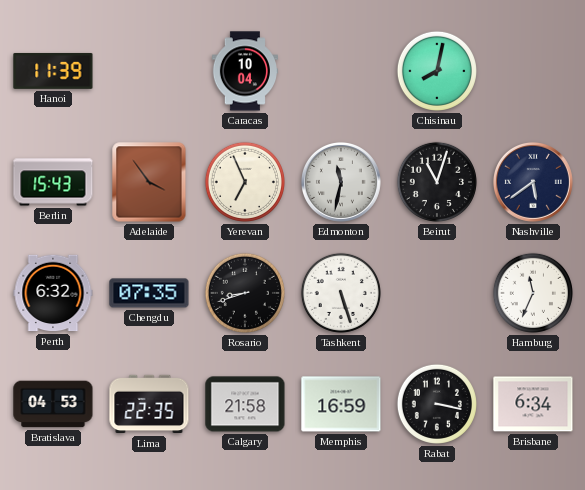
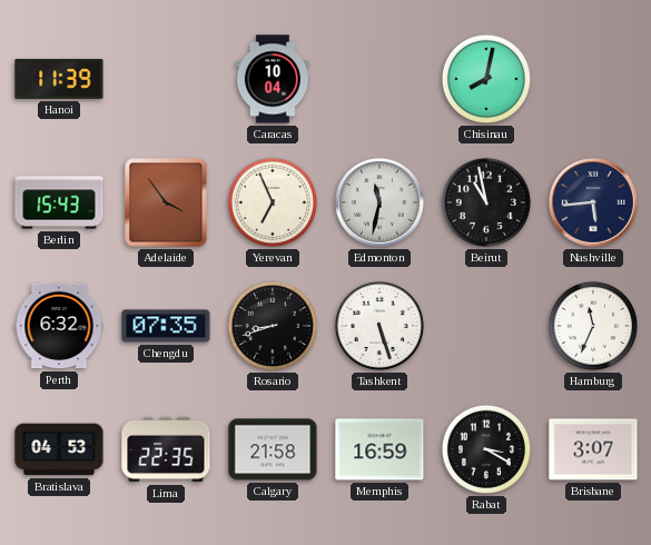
Beirut: 11:03 -> 10:58 (486, 202)
Nashville: 5:39 -> 5:44 (593, 202)
Rabat: 3:17 -> 3:20 (486, 449)
Brisbane: 6:34 -> 3:07 (593, 449)
